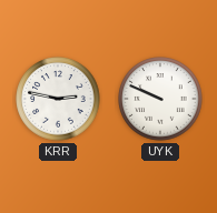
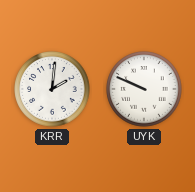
KRR: 2:47 -> 2:01 (52, 89)
